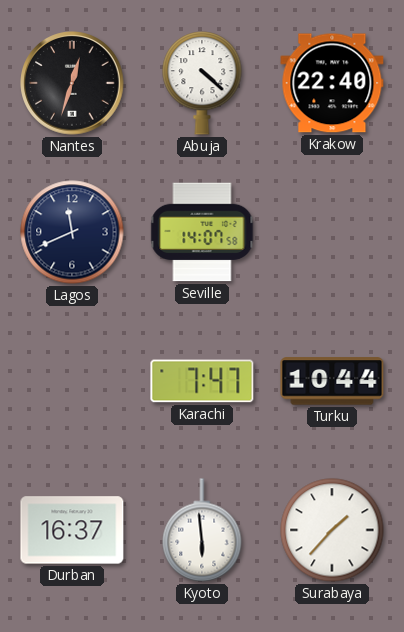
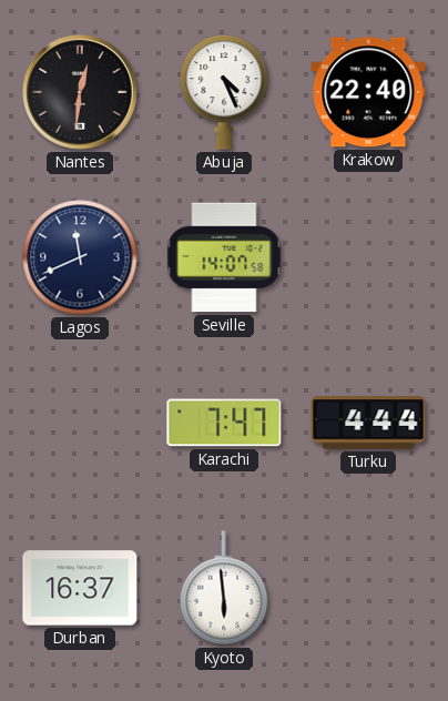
Nantes: 12:33 -> 12:31 (80, 92)
Abuja: 4:22 -> 4:26 (224, 92)
Turku: 10:44 -> 4:44 (368, 423)
Surabaya: 1:37 -> none (332, 530)
